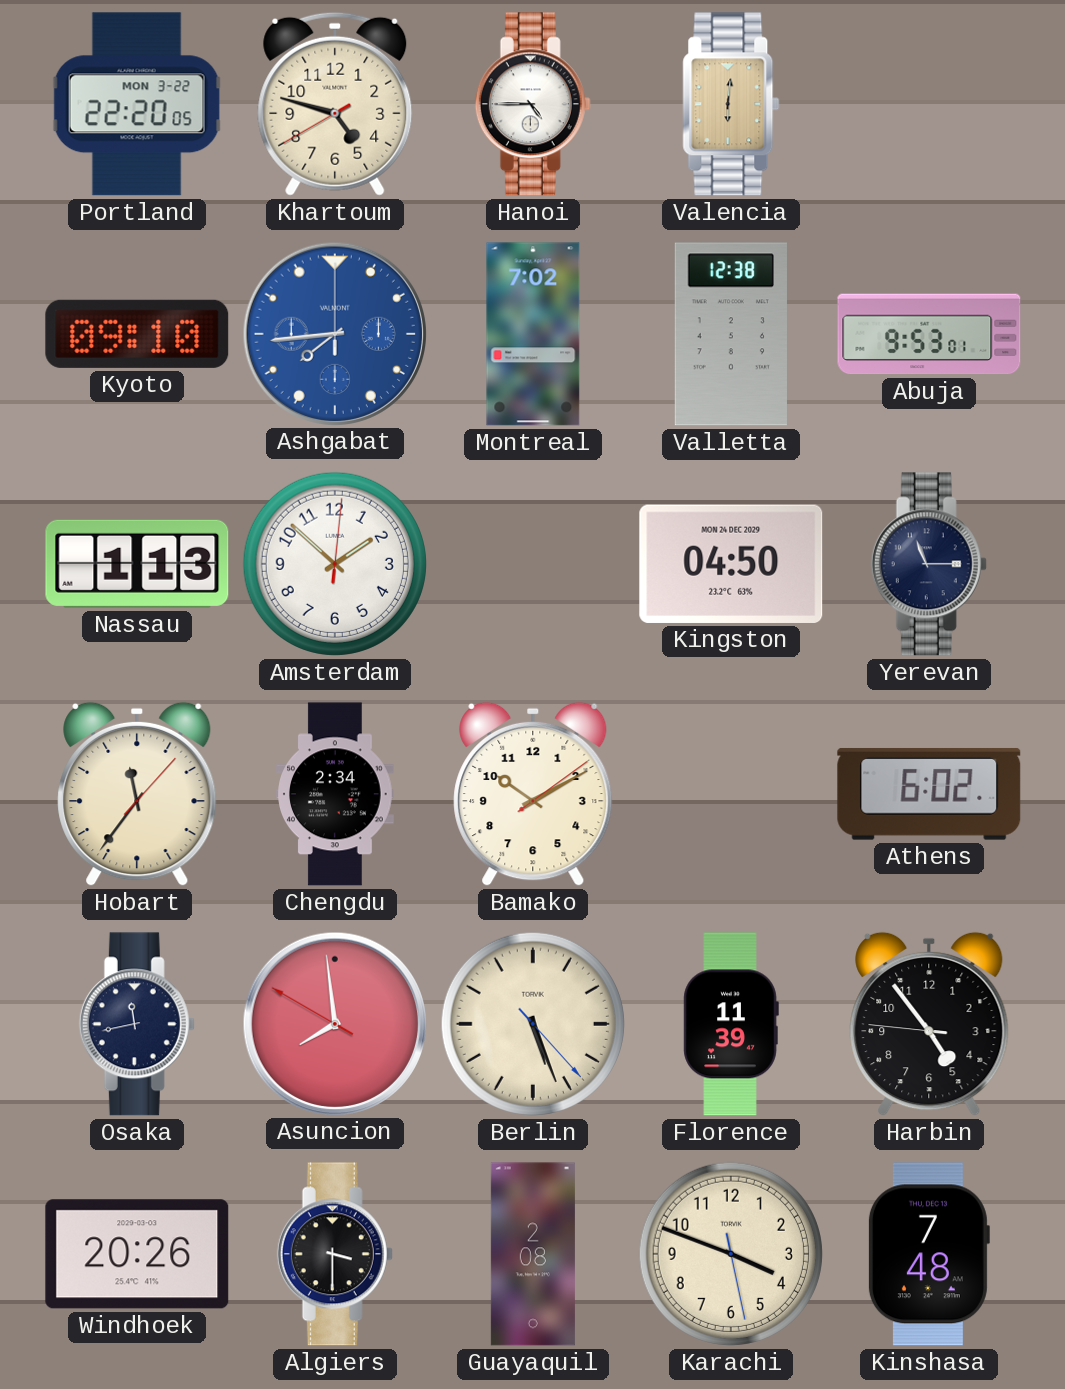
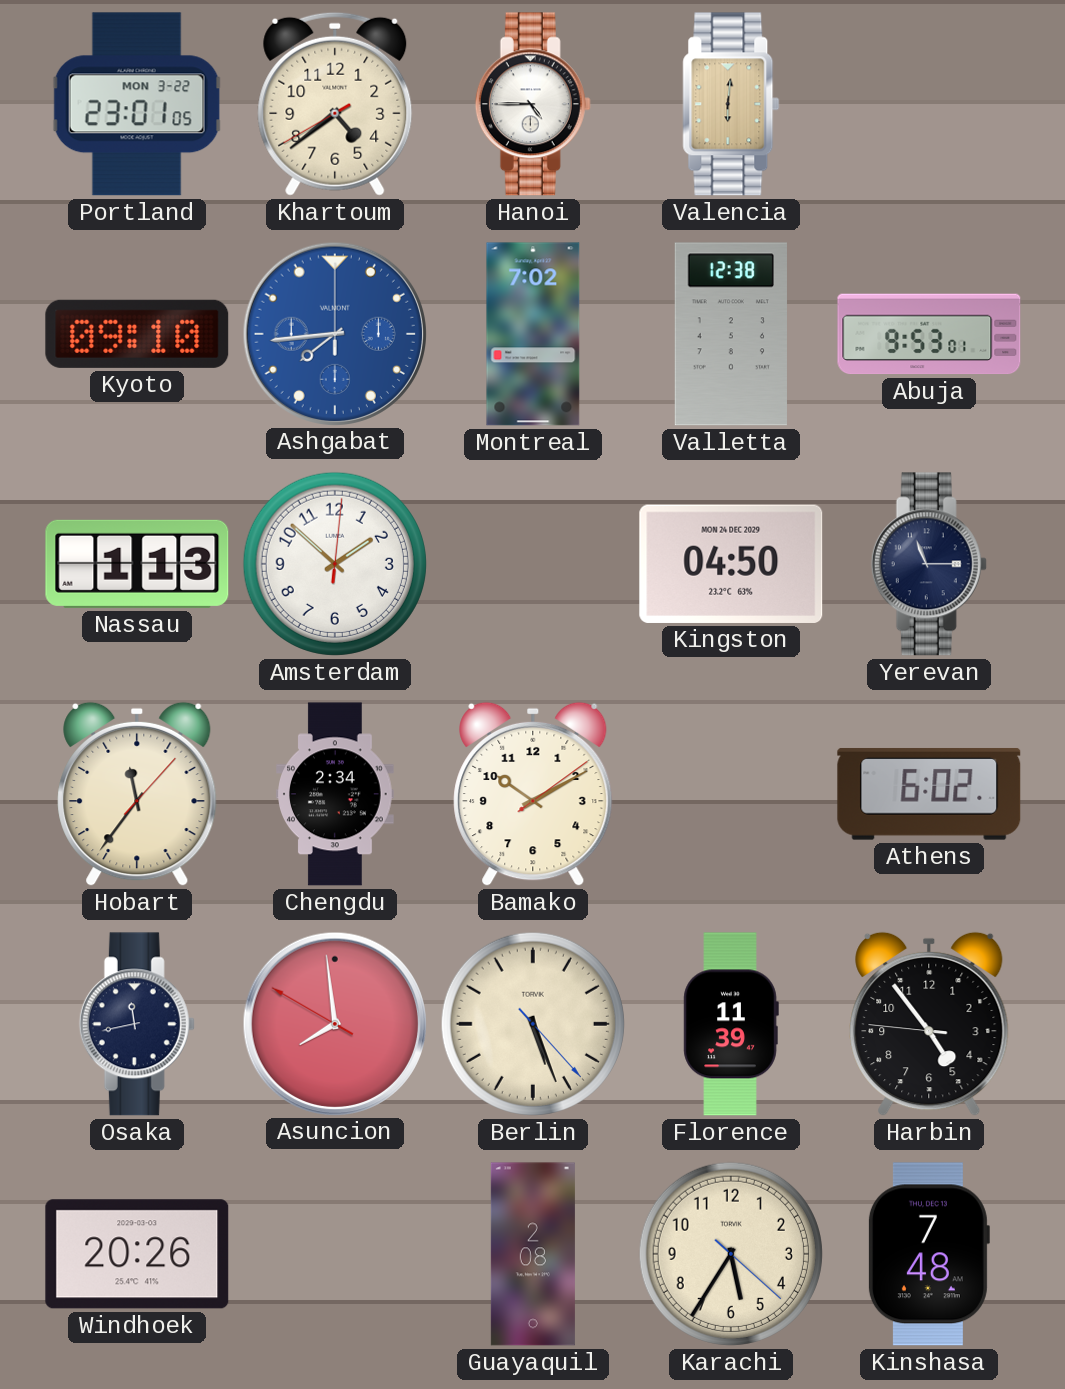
Portland: 22:20 -> 23:01 (137, 104)
Khartoum: 4:47 -> 4:38 (335, 104)
Algiers: 3:30 -> none (335, 1254)
Karachi: 3:48 -> 5:35 (731, 1254)
